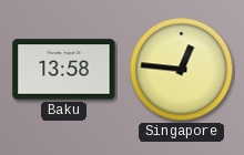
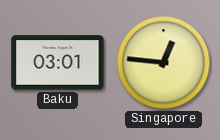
Baku: 13:58 -> 03:01 (58, 63)
